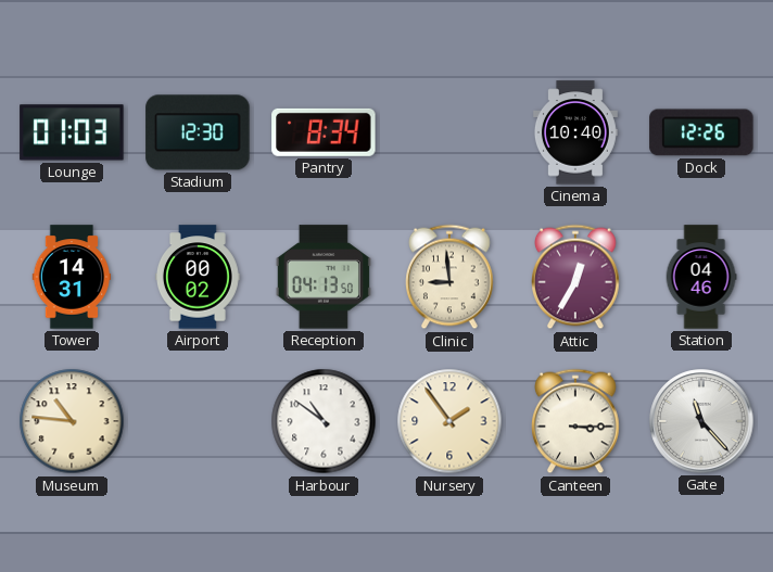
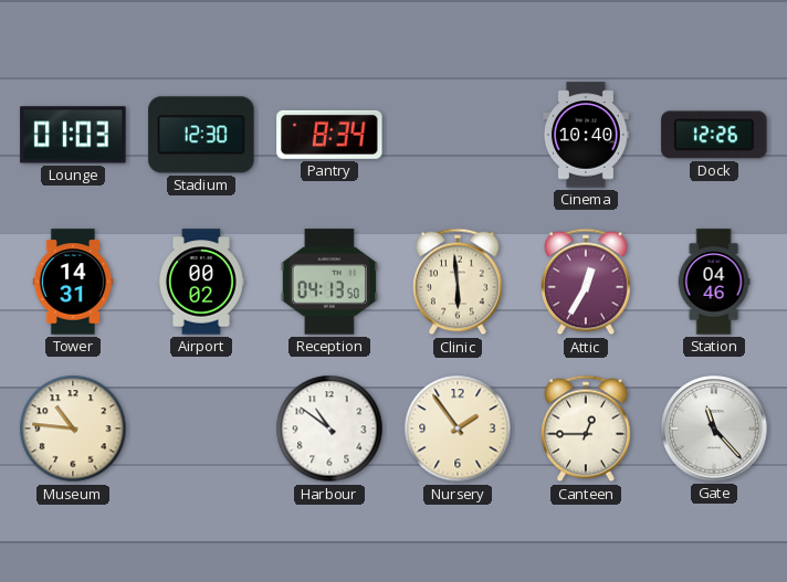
Clinic: 8:59 -> 5:59 (459, 282)
Canteen: 3:15 -> 12:45 (587, 428)
